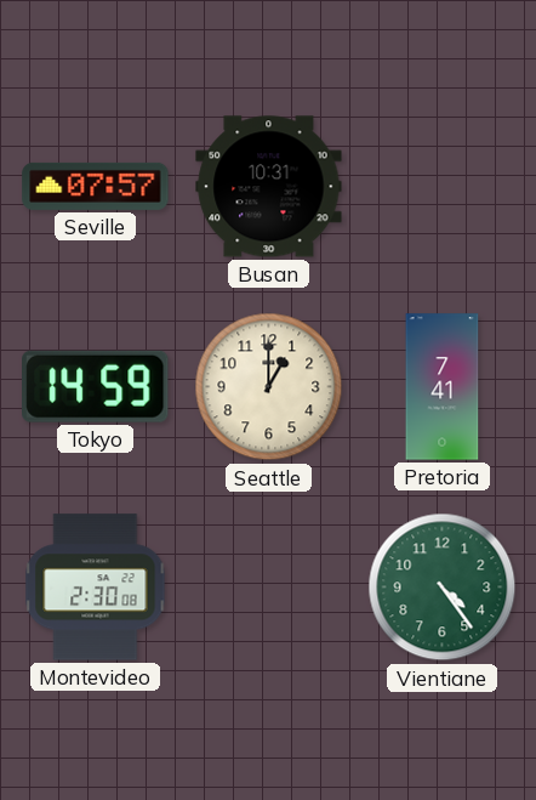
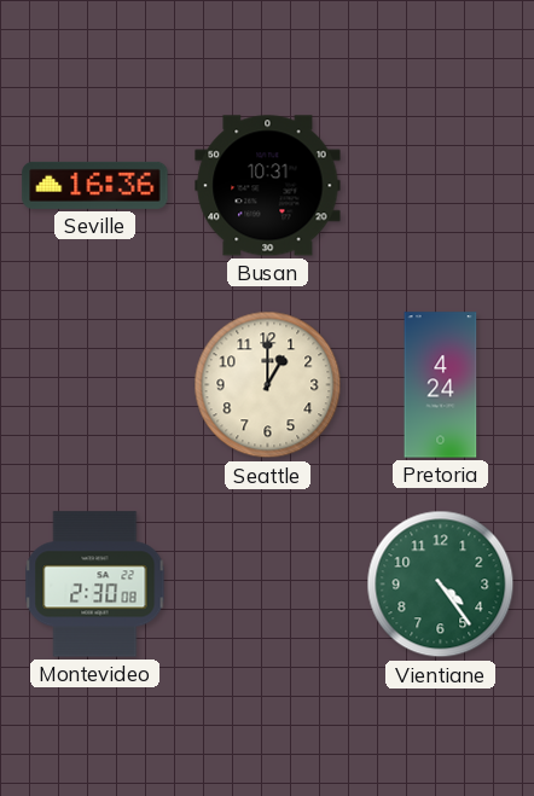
Seville: 07:57 -> 16:36 (95, 185)
Tokyo: 14:59 -> none (96, 386)
Pretoria: 7:41 -> 4:24 (441, 385)
